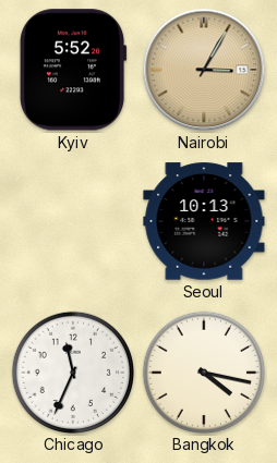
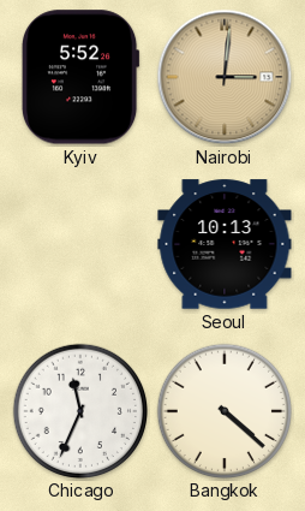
Nairobi: 3:05 -> 3:01 (225, 77)
Bangkok: 4:17 -> 4:22 (223, 410)
